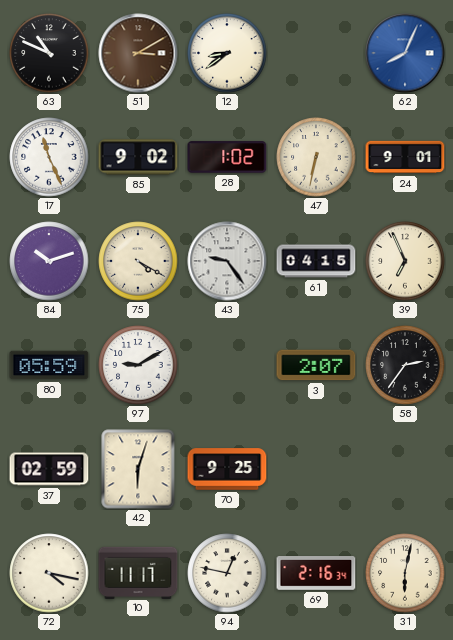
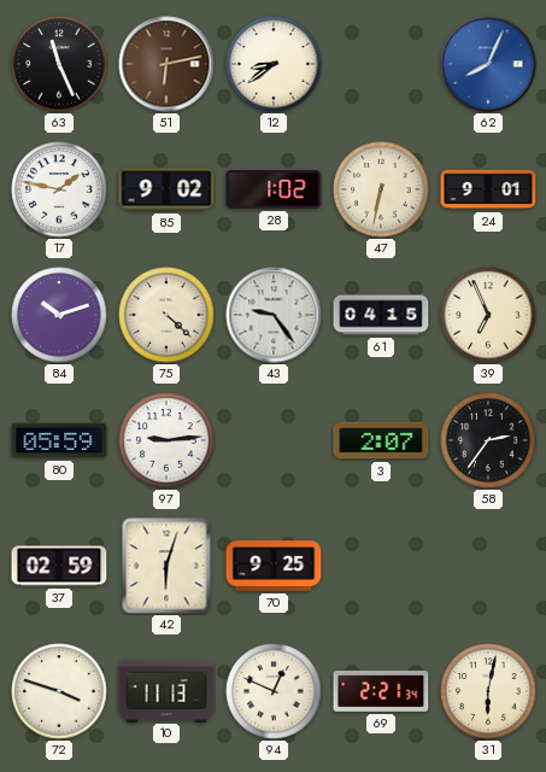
63: 10:49 -> 11:26 (59, 64)
51: 3:10 -> 6:13 (166, 64)
17: 11:26 -> 1:47 (59, 189)
75: 4:20 -> 4:22 (166, 315)
97: 9:10 -> 9:14 (166, 440)
72: 4:17 -> 3:48 (59, 691)
10: 11:17 -> 11:13 (166, 690)
94: 12:47 -> 12:49 (274, 691)
69: 2:16 -> 2:21 (381, 692)
